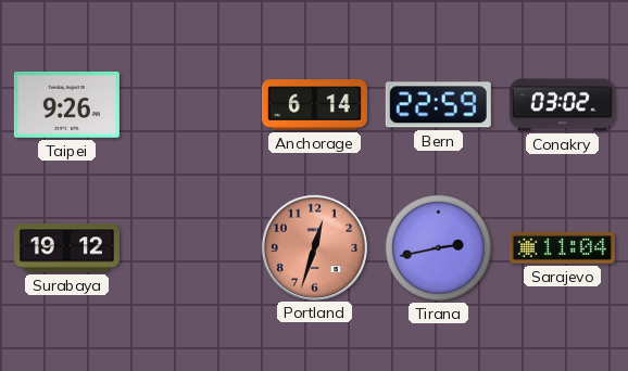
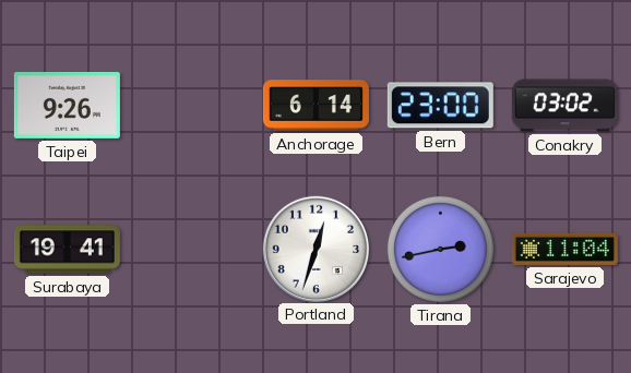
Bern: 22:59 -> 23:00 (440, 106)
Surabaya: 19:12 -> 19:41 (67, 250)
Portland dial: salmon -> white (315, 249)
